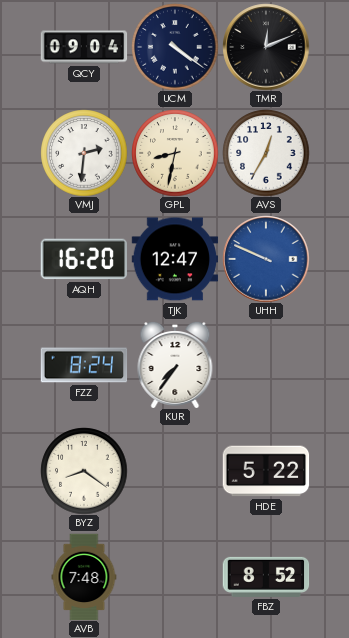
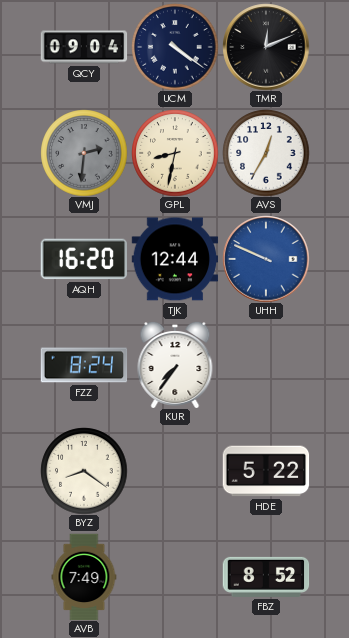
VMJ dial: white -> grey (84, 153)
TJK: 12:47 -> 12:44 (175, 259)
AVB: 7:48 -> 7:49 (84, 577)
